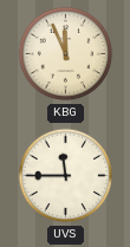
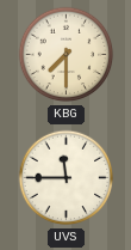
KBG: 11:56 -> 7:30 (67, 55)
